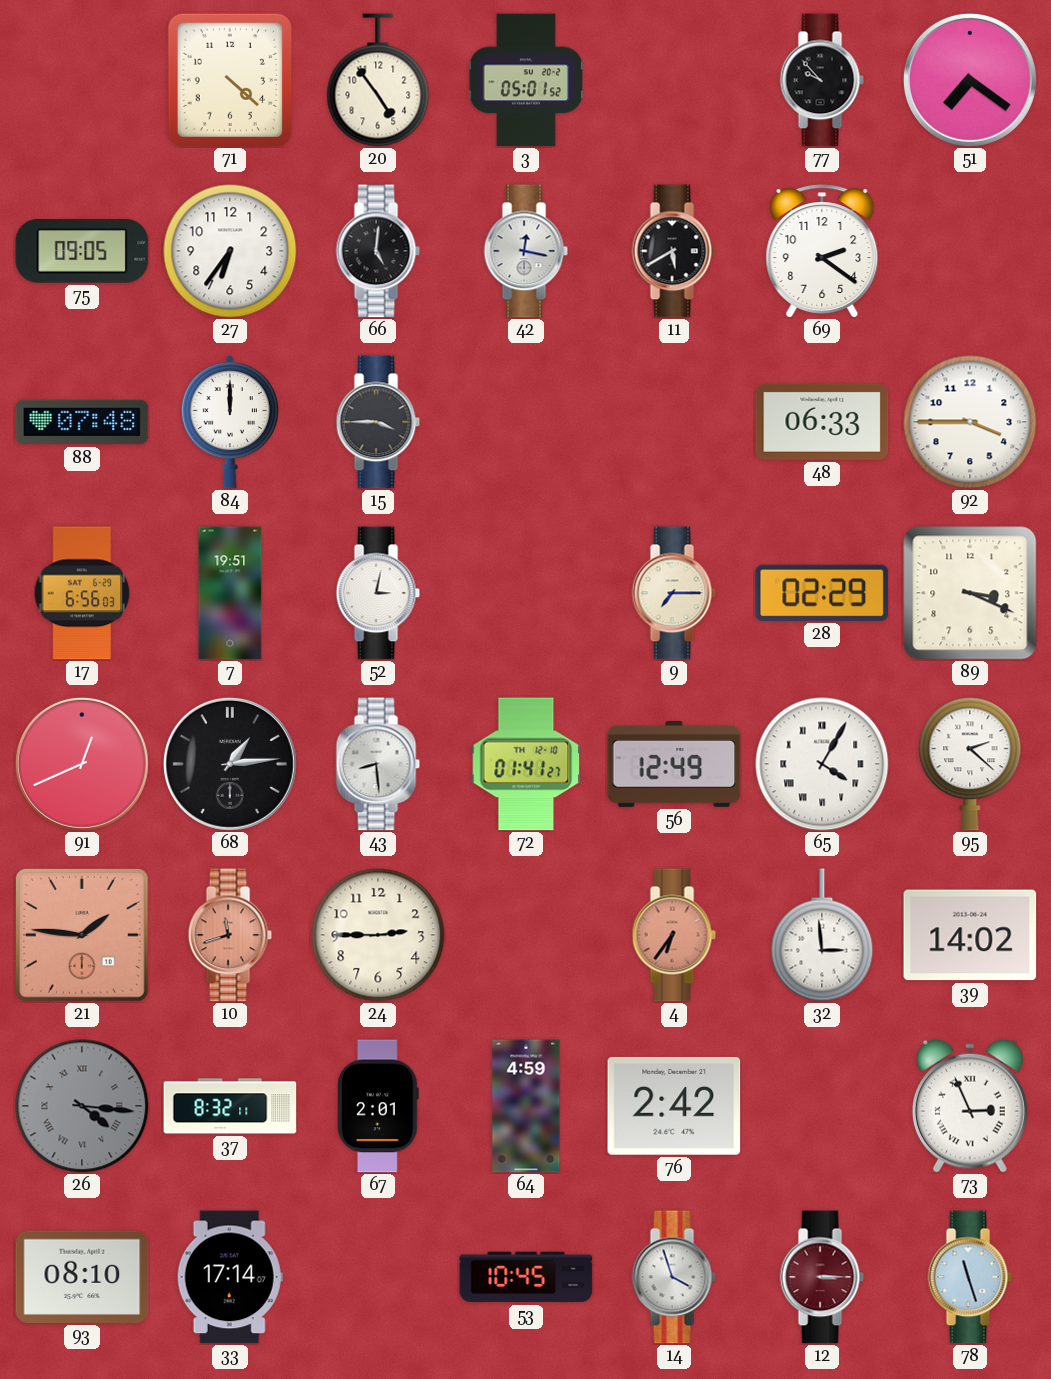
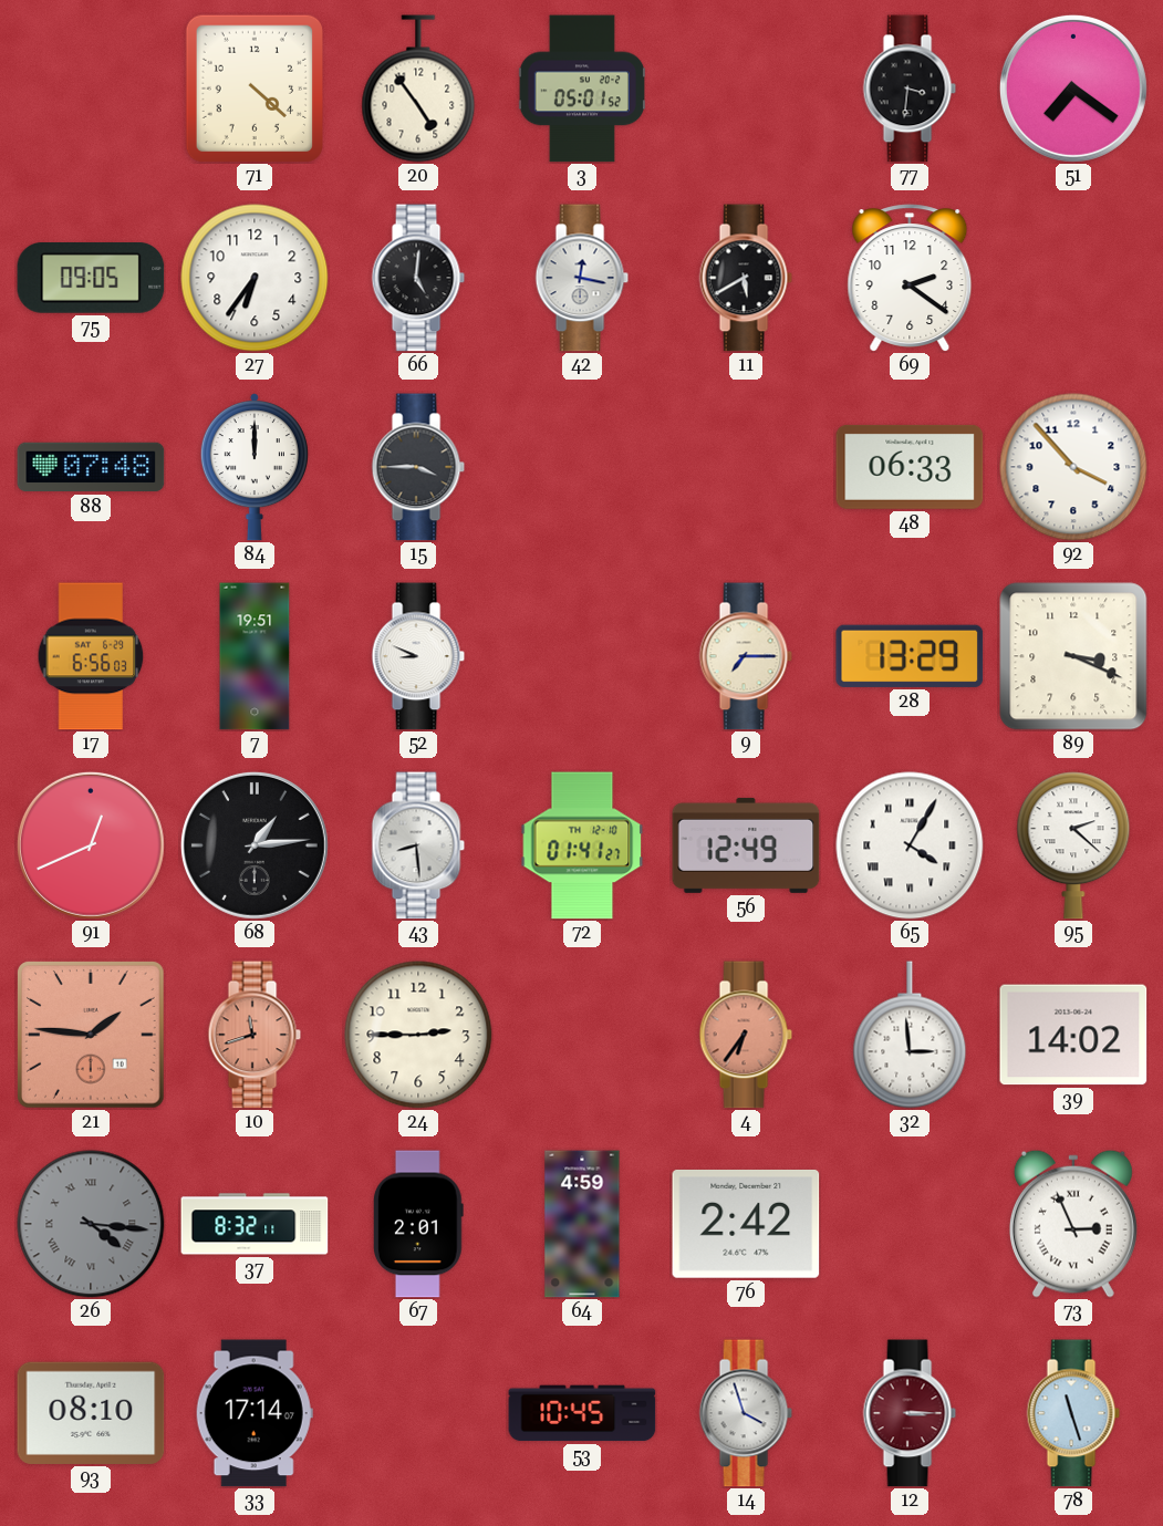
77: 9:53 -> 3:31 (910, 89)
92: 3:45 -> 3:53 (1073, 467)
52: 3:02 -> 8:49 (418, 656)
28: 02:29 -> 13:29 (910, 656)
